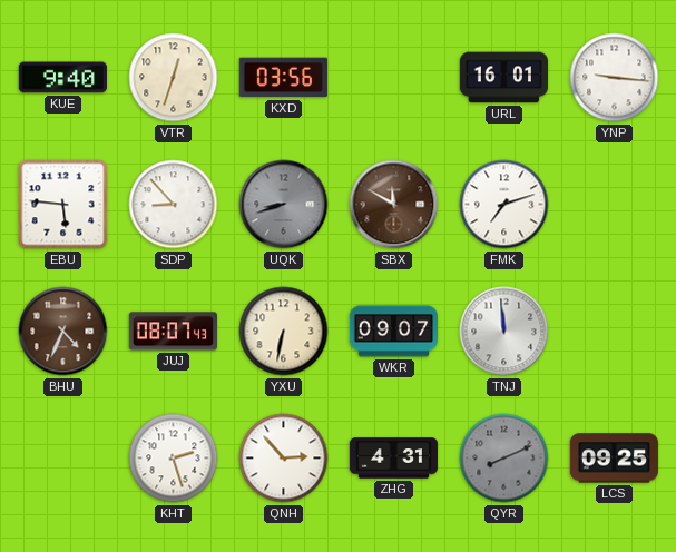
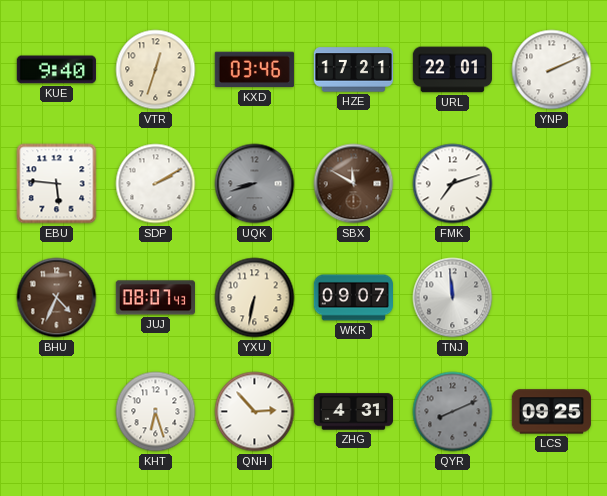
KXD: 03:56 -> 03:46 (254, 70)
HZE: none -> 17:21 (353, 70)
URL: 16:01 -> 22:01 (452, 70)
YNP: 9:16 -> 2:11 (552, 70)
SDP: 8:53 -> 2:10 (156, 184)
KHT: 2:27 -> 6:27 (156, 412)
